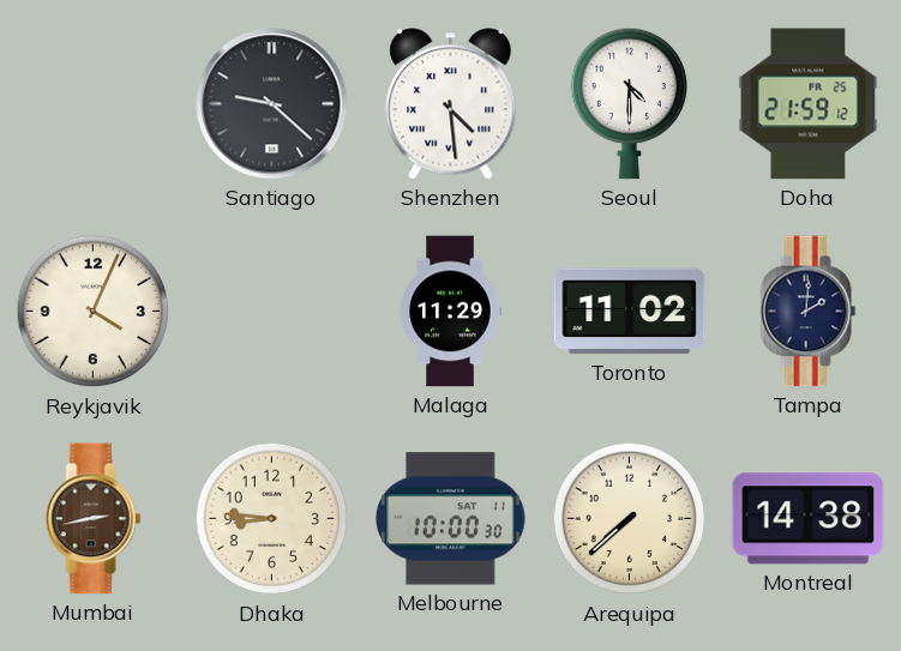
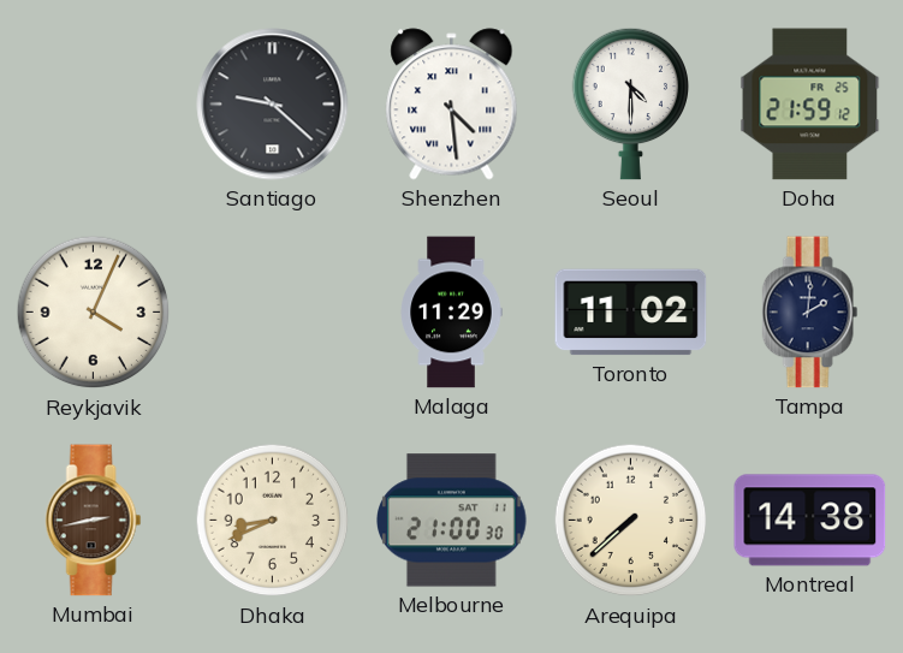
Dhaka: 8:46 -> 8:41 (273, 521)
Melbourne: 10:00 -> 21:00 (452, 521)
